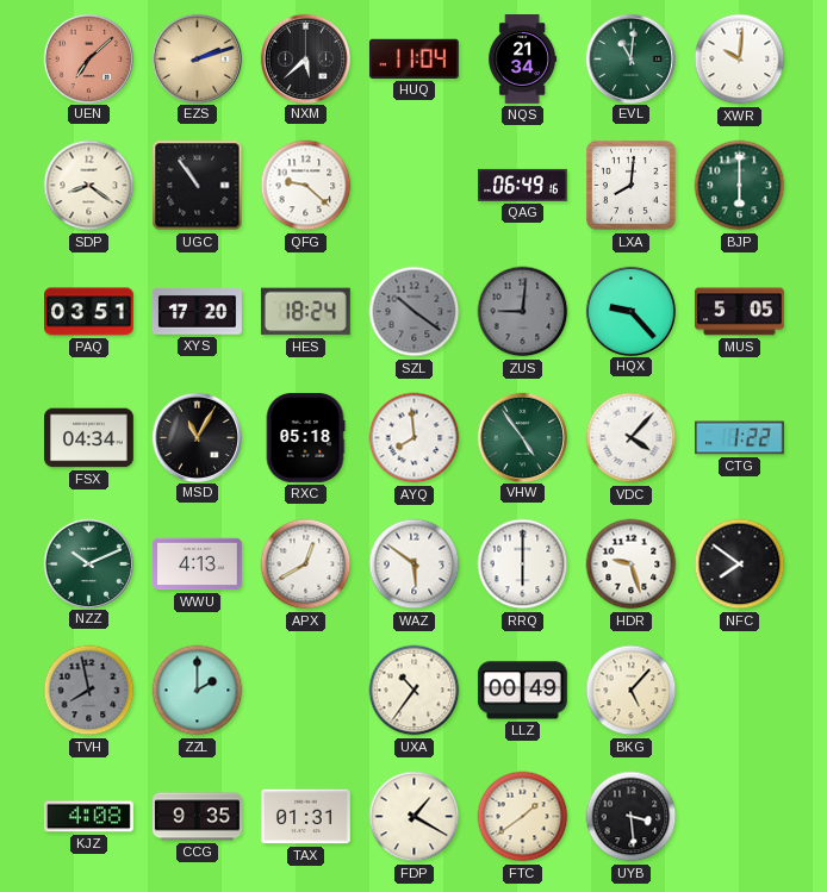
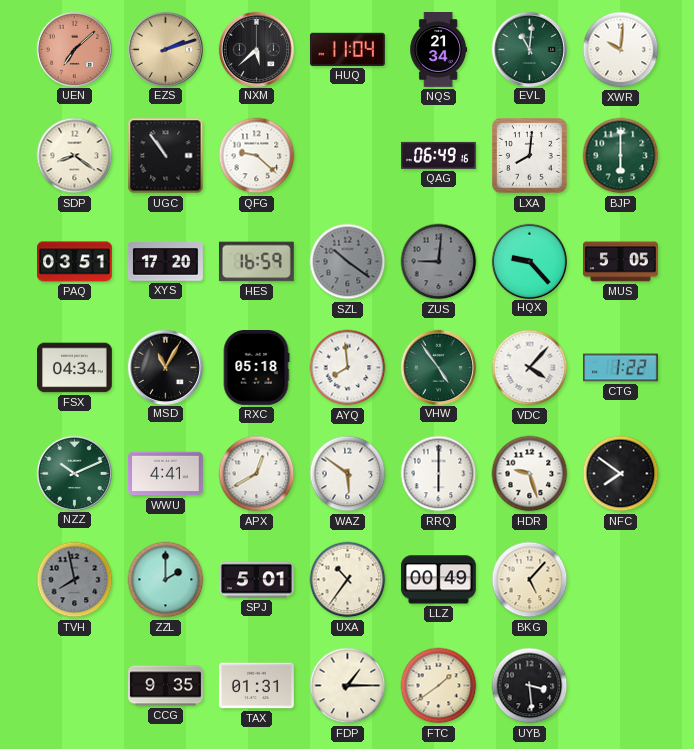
HES: 18:24 -> 16:59 (256, 262)
WWU: 4:13 -> 4:41 (166, 474)
SPJ: none -> 5:01 (257, 580)
KJZ: 4:08 -> none (89, 817)
FDP: 1:20 -> 1:15 (348, 686)
